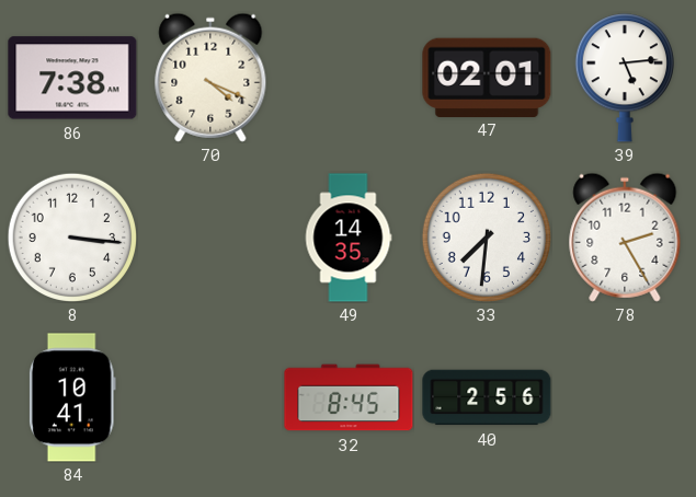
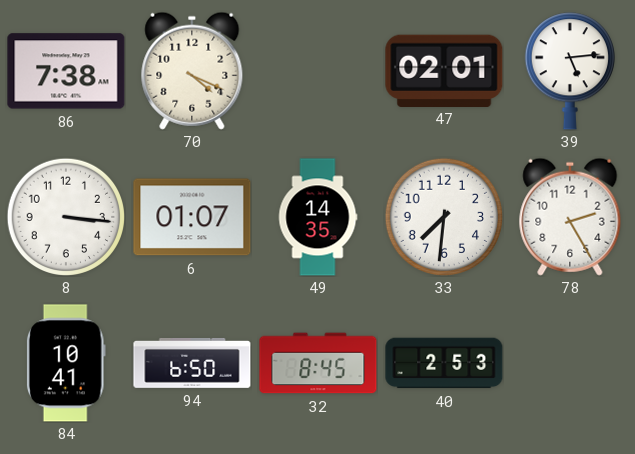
6: none -> 01:07 (192, 217)
94: none -> 6:50 (192, 363)
40: 2:56 -> 2:53 (444, 363)
